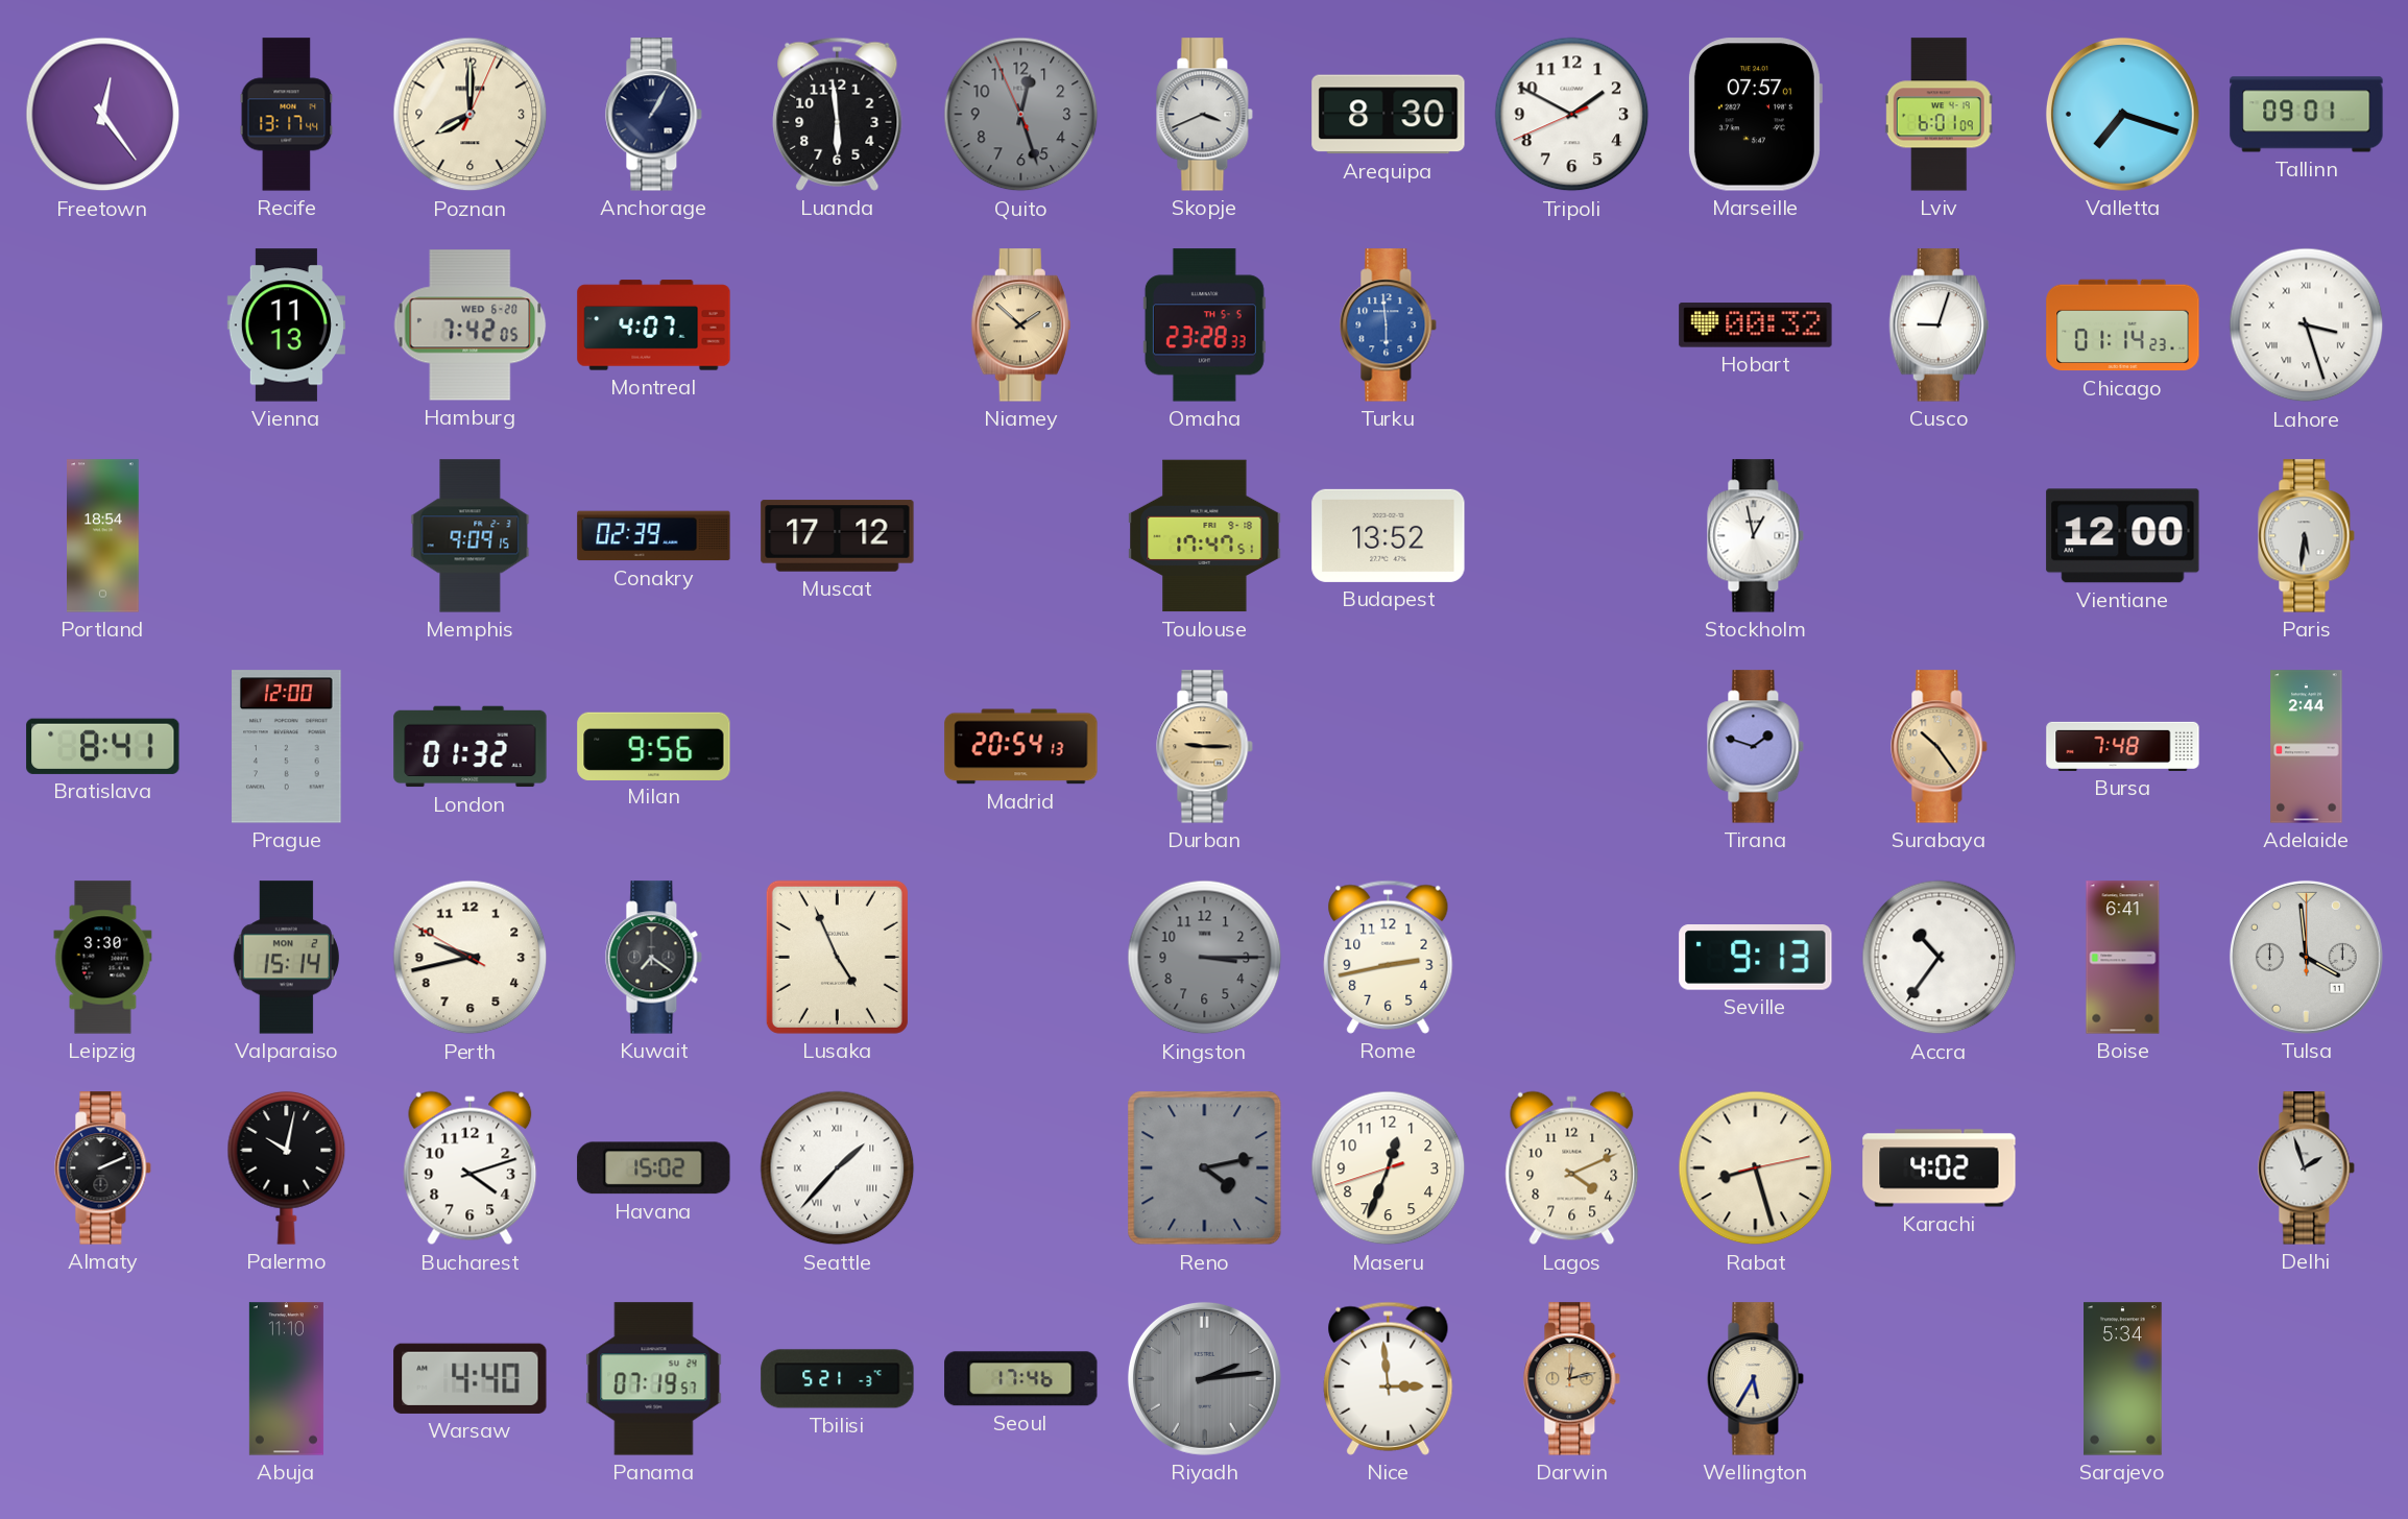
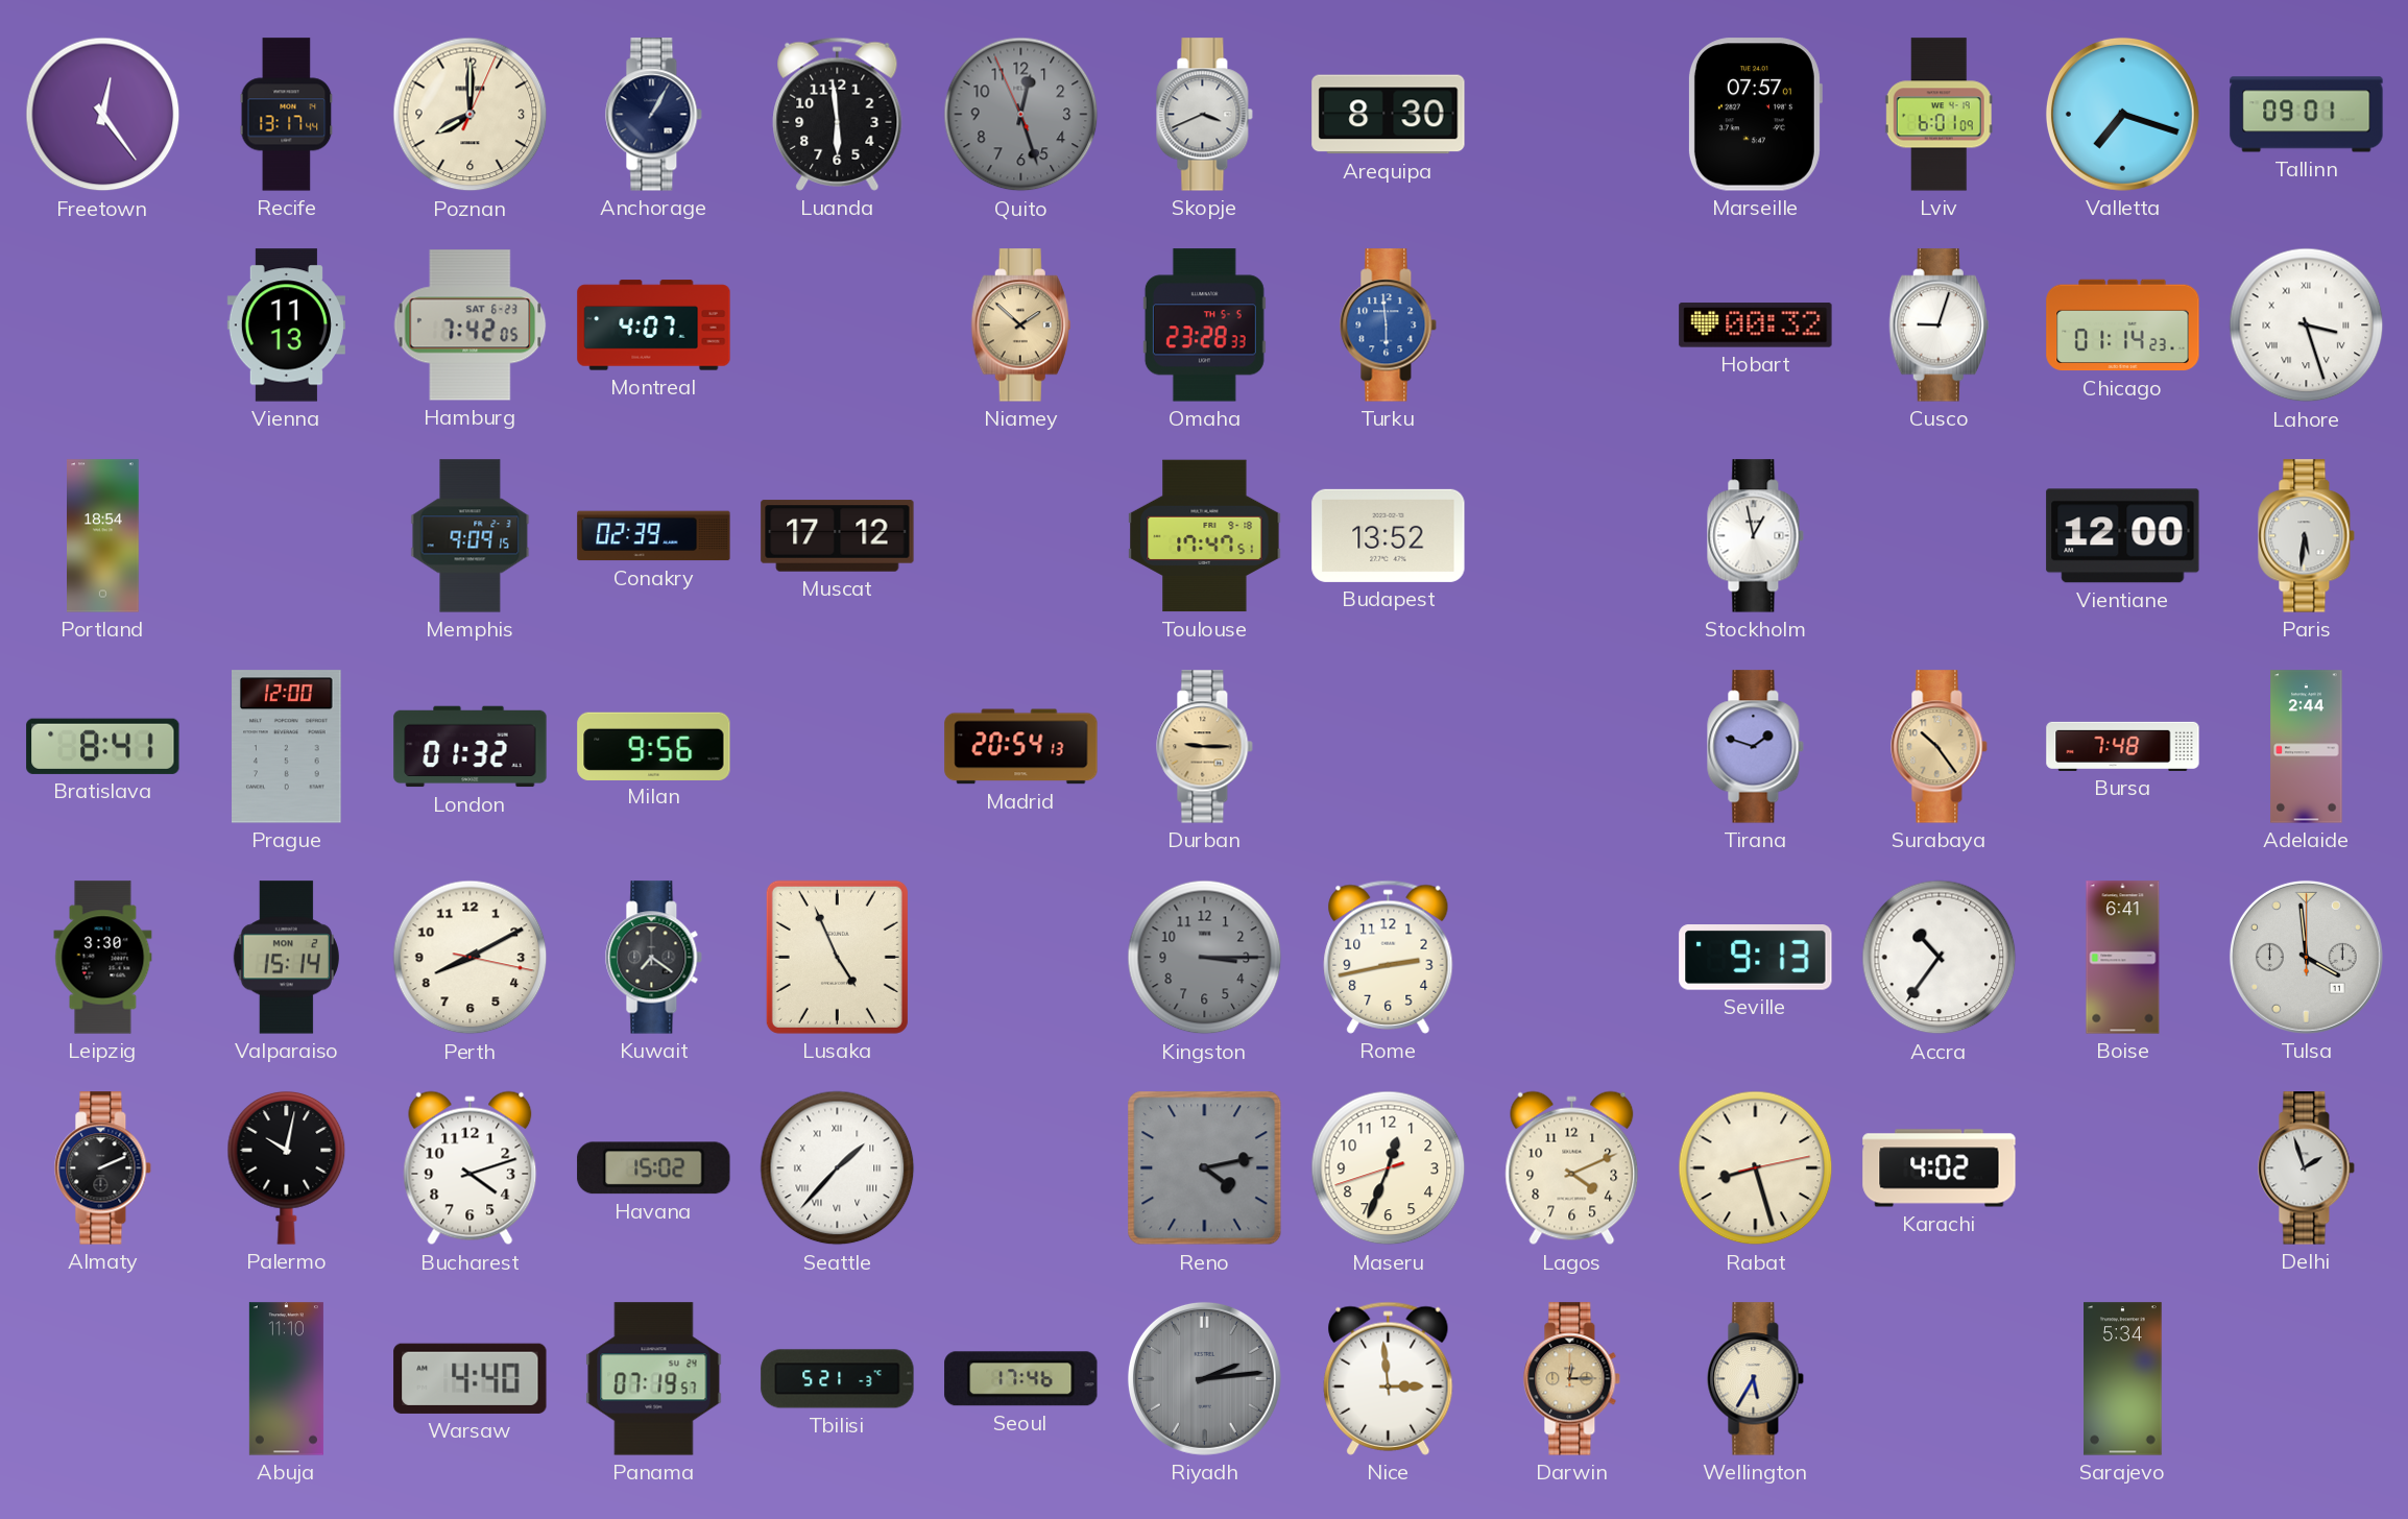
Tripoli: 1:49 -> none (1572, 115)
Hamburg date: WED 6-20 -> SAT 6-23 (471, 325)
Perth: 9:42 -> 8:10 (471, 958)
Darwin: 12:13 -> 12:15 (1572, 1379)
